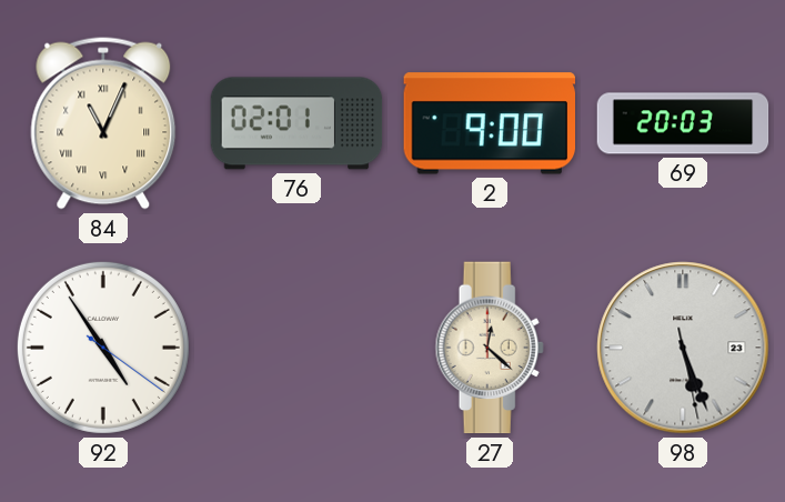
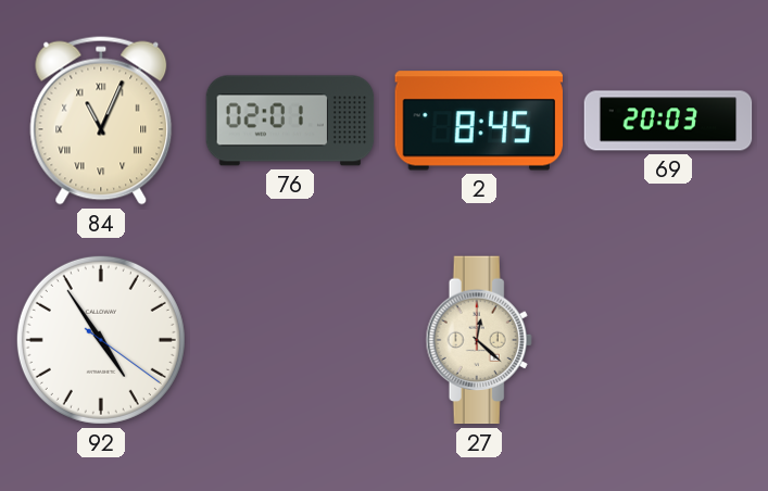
2: 9:00 -> 8:45 (478, 121)
98: 5:26 -> none (683, 348)
